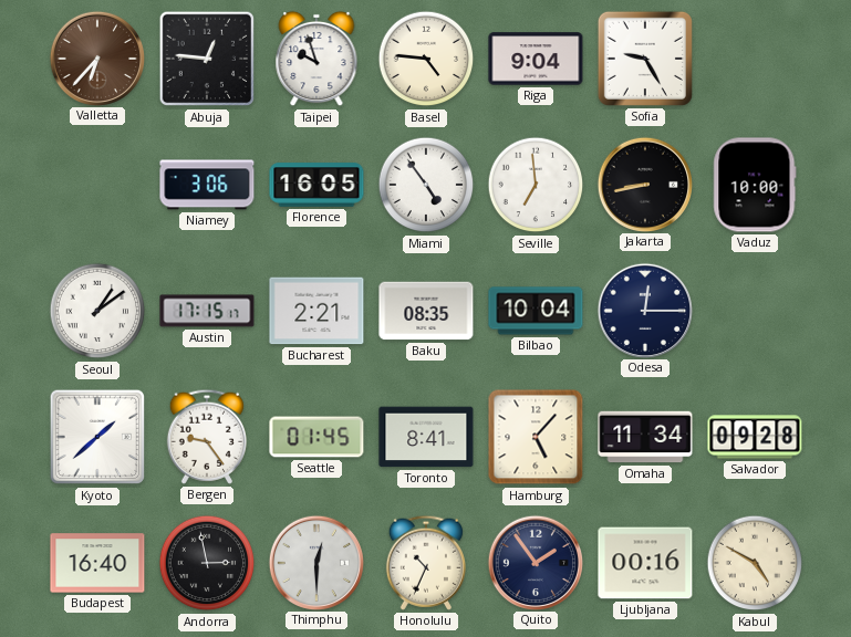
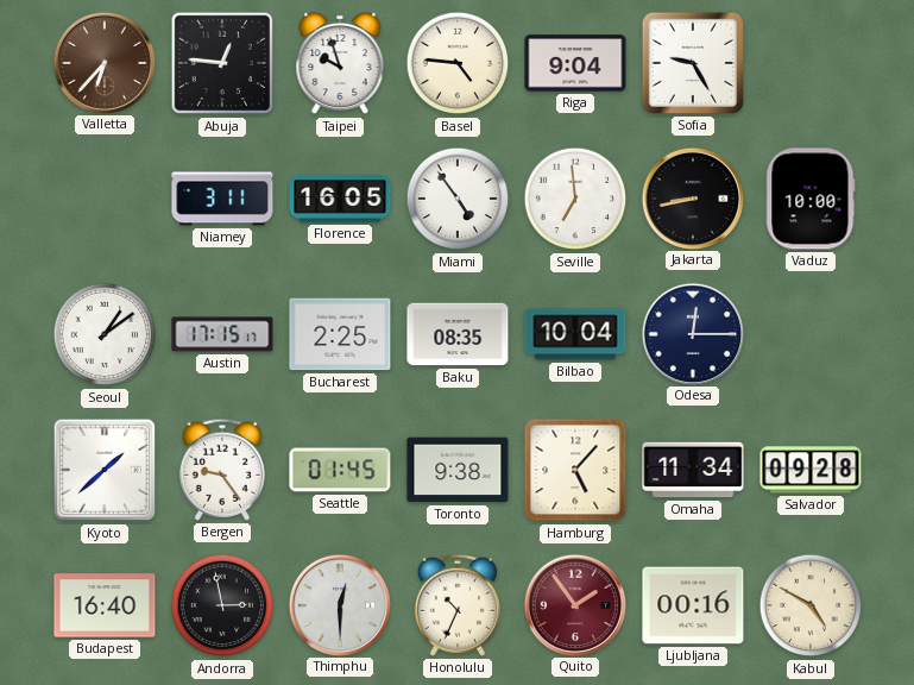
Niamey: 3:06 -> 3:11 (222, 199)
Bucharest: 2:21 -> 2:25 (340, 334)
Toronto: 8:41 -> 9:38 (458, 470)
Quito dial: navy -> burgundy (574, 604)
